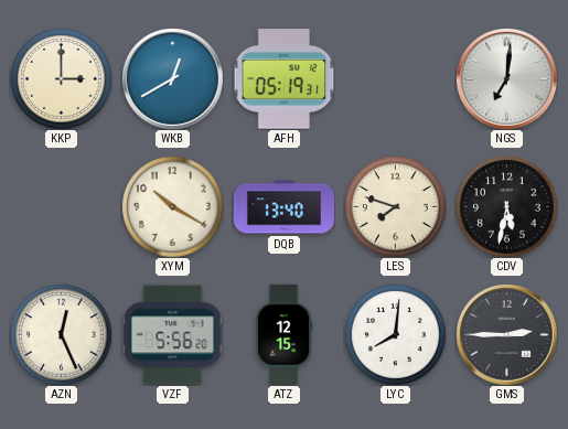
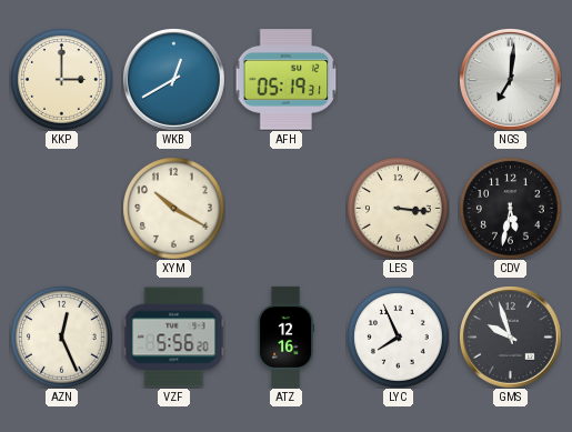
DQB: 13:40 -> none (283, 207)
LES: 7:48 -> 3:16 (399, 209)
ATZ: 12:15 -> 12:16 (287, 336)
LYC: 8:01 -> 7:56 (399, 338)
GMS: 2:45 -> 9:57 (511, 338)
